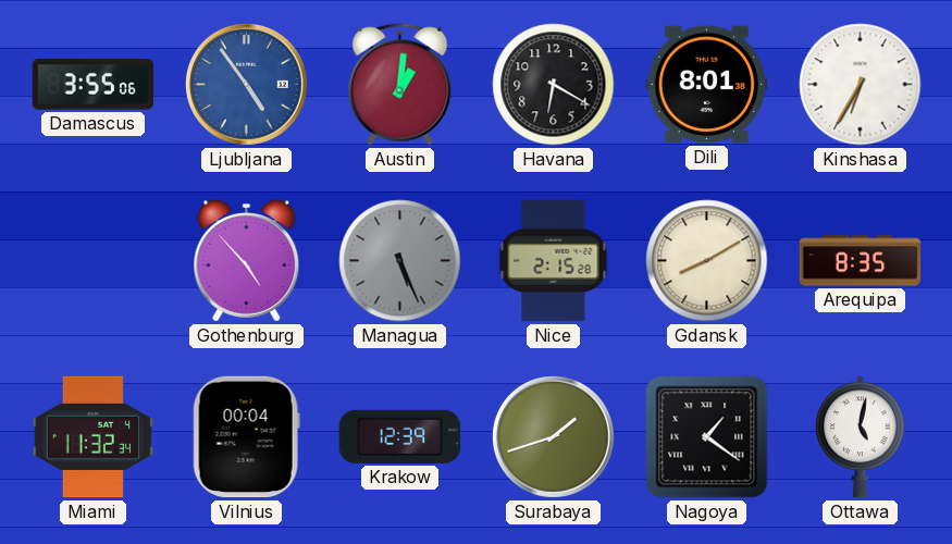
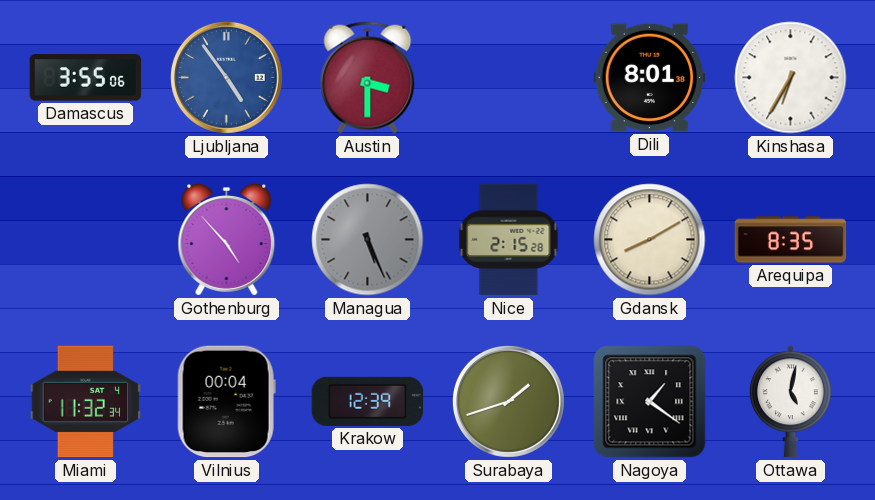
Austin: 1:01 -> 3:30 (368, 78)
Havana: 6:20 -> none (554, 85)
